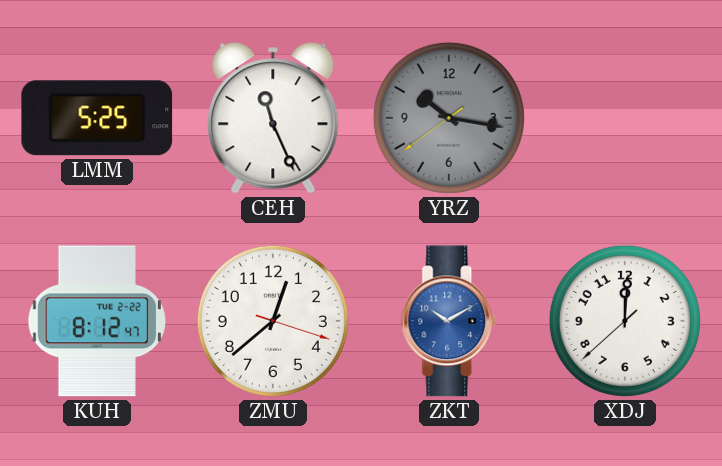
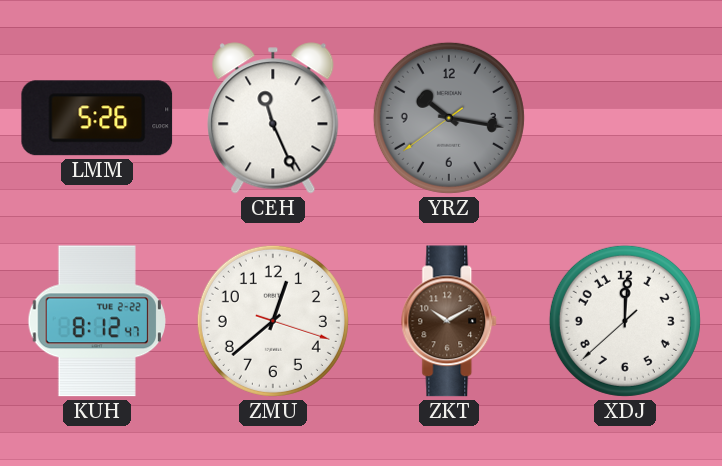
LMM: 5:25 -> 5:26 (97, 118)
ZKT dial: blue -> brown (450, 321)
